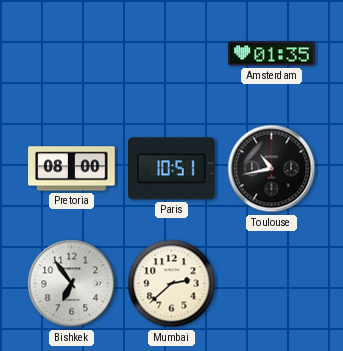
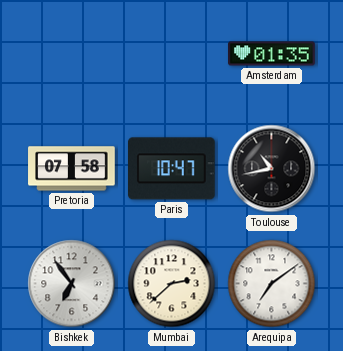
Pretoria: 08:00 -> 07:58 (72, 169)
Paris: 10:51 -> 10:47 (172, 169)
Arequipa: none -> 7:09 (272, 284)
